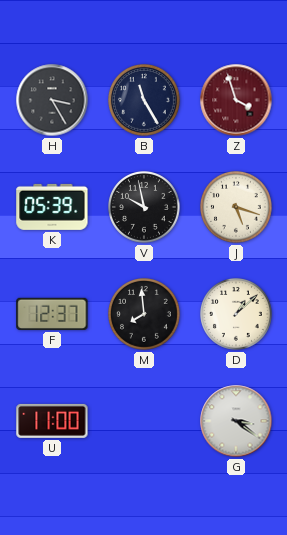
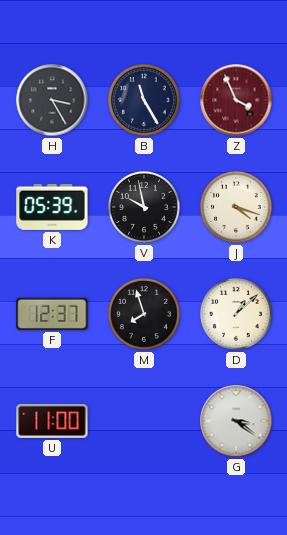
Z: 3:57 -> 3:56 (236, 100)
J: 5:18 -> 4:18 (237, 208)
M: 7:59 -> 7:57 (145, 315)
